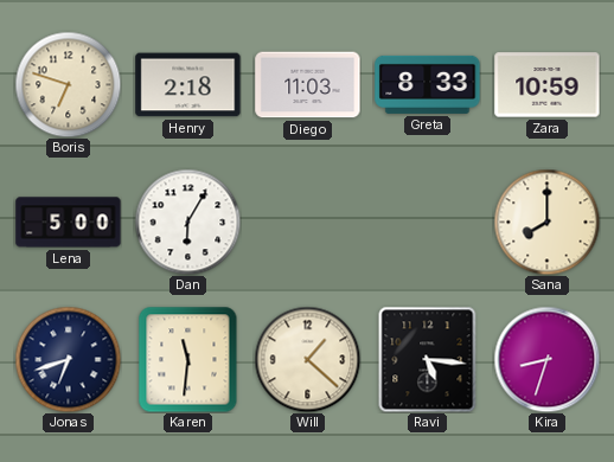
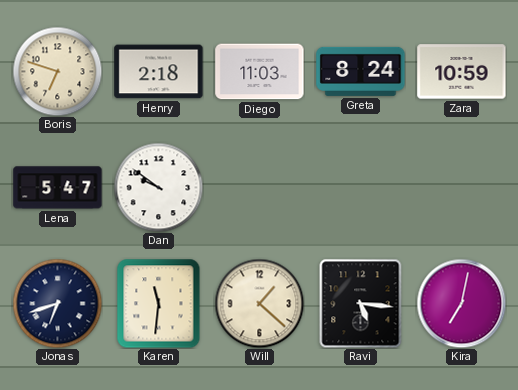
Greta: 8:33 -> 8:24 (361, 71)
Lena: 5:00 -> 5:47 (58, 188)
Dan: 6:05 -> 9:51 (158, 187)
Sana: 8:00 -> none (546, 222)
Kira: 8:33 -> 7:02 (461, 303)
